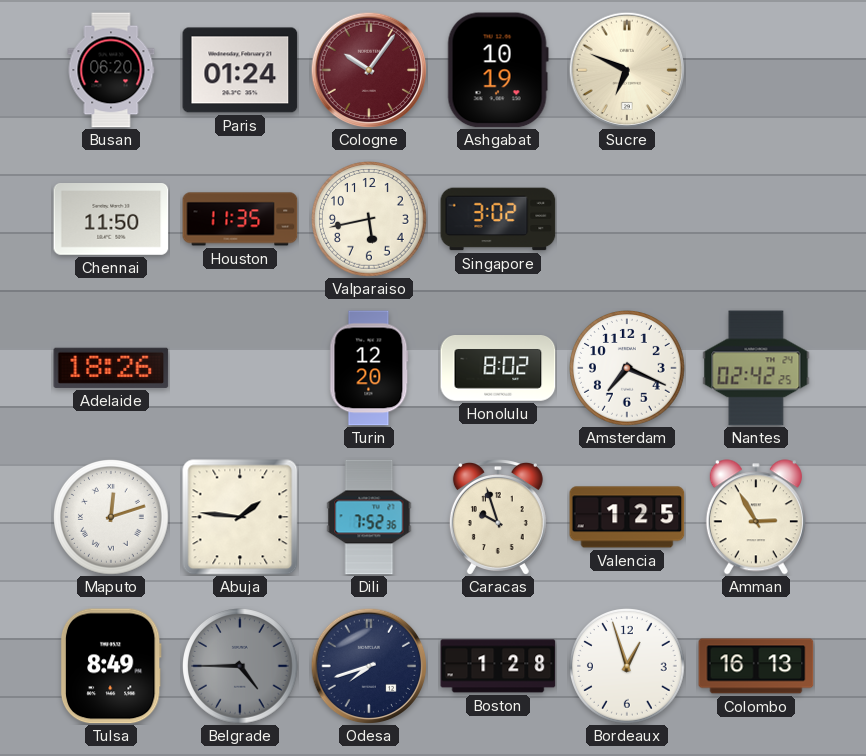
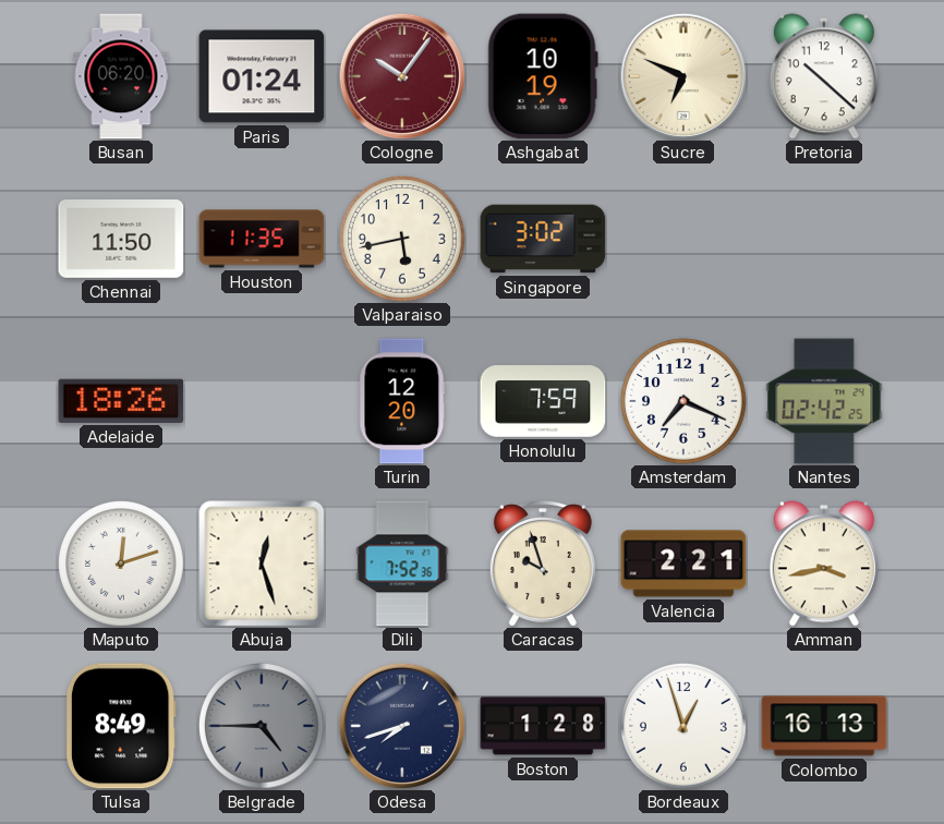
Pretoria: none -> 10:22 (824, 76)
Honolulu: 8:02 -> 7:59 (543, 402)
Abuja: 1:46 -> 12:27 (262, 564)
Valencia: 1:25 -> 2:21 (683, 564)
Amman: 2:55 -> 3:43 (824, 564)
